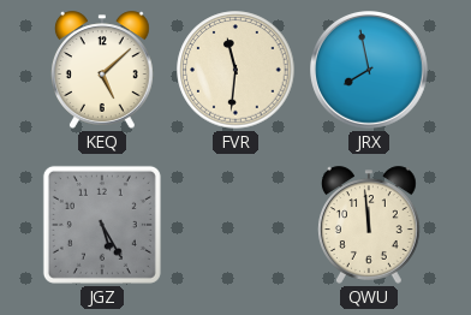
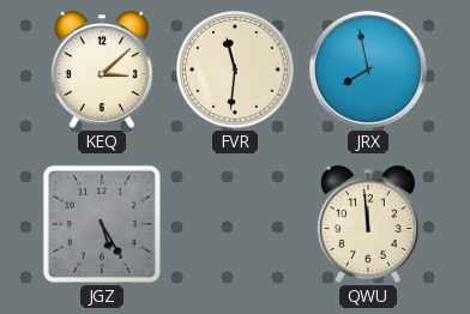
KEQ: 5:08 -> 3:08 (102, 70)
